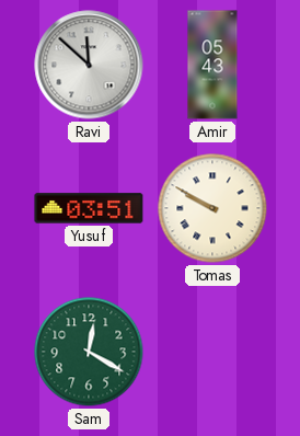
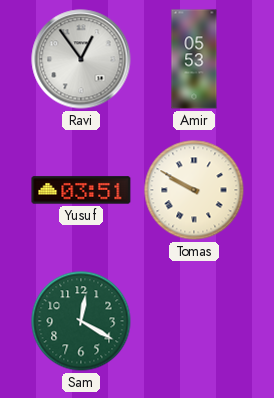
Ravi: 11:52 -> 12:54 (81, 59)
Amir: 05:43 -> 05:53 (194, 59)
